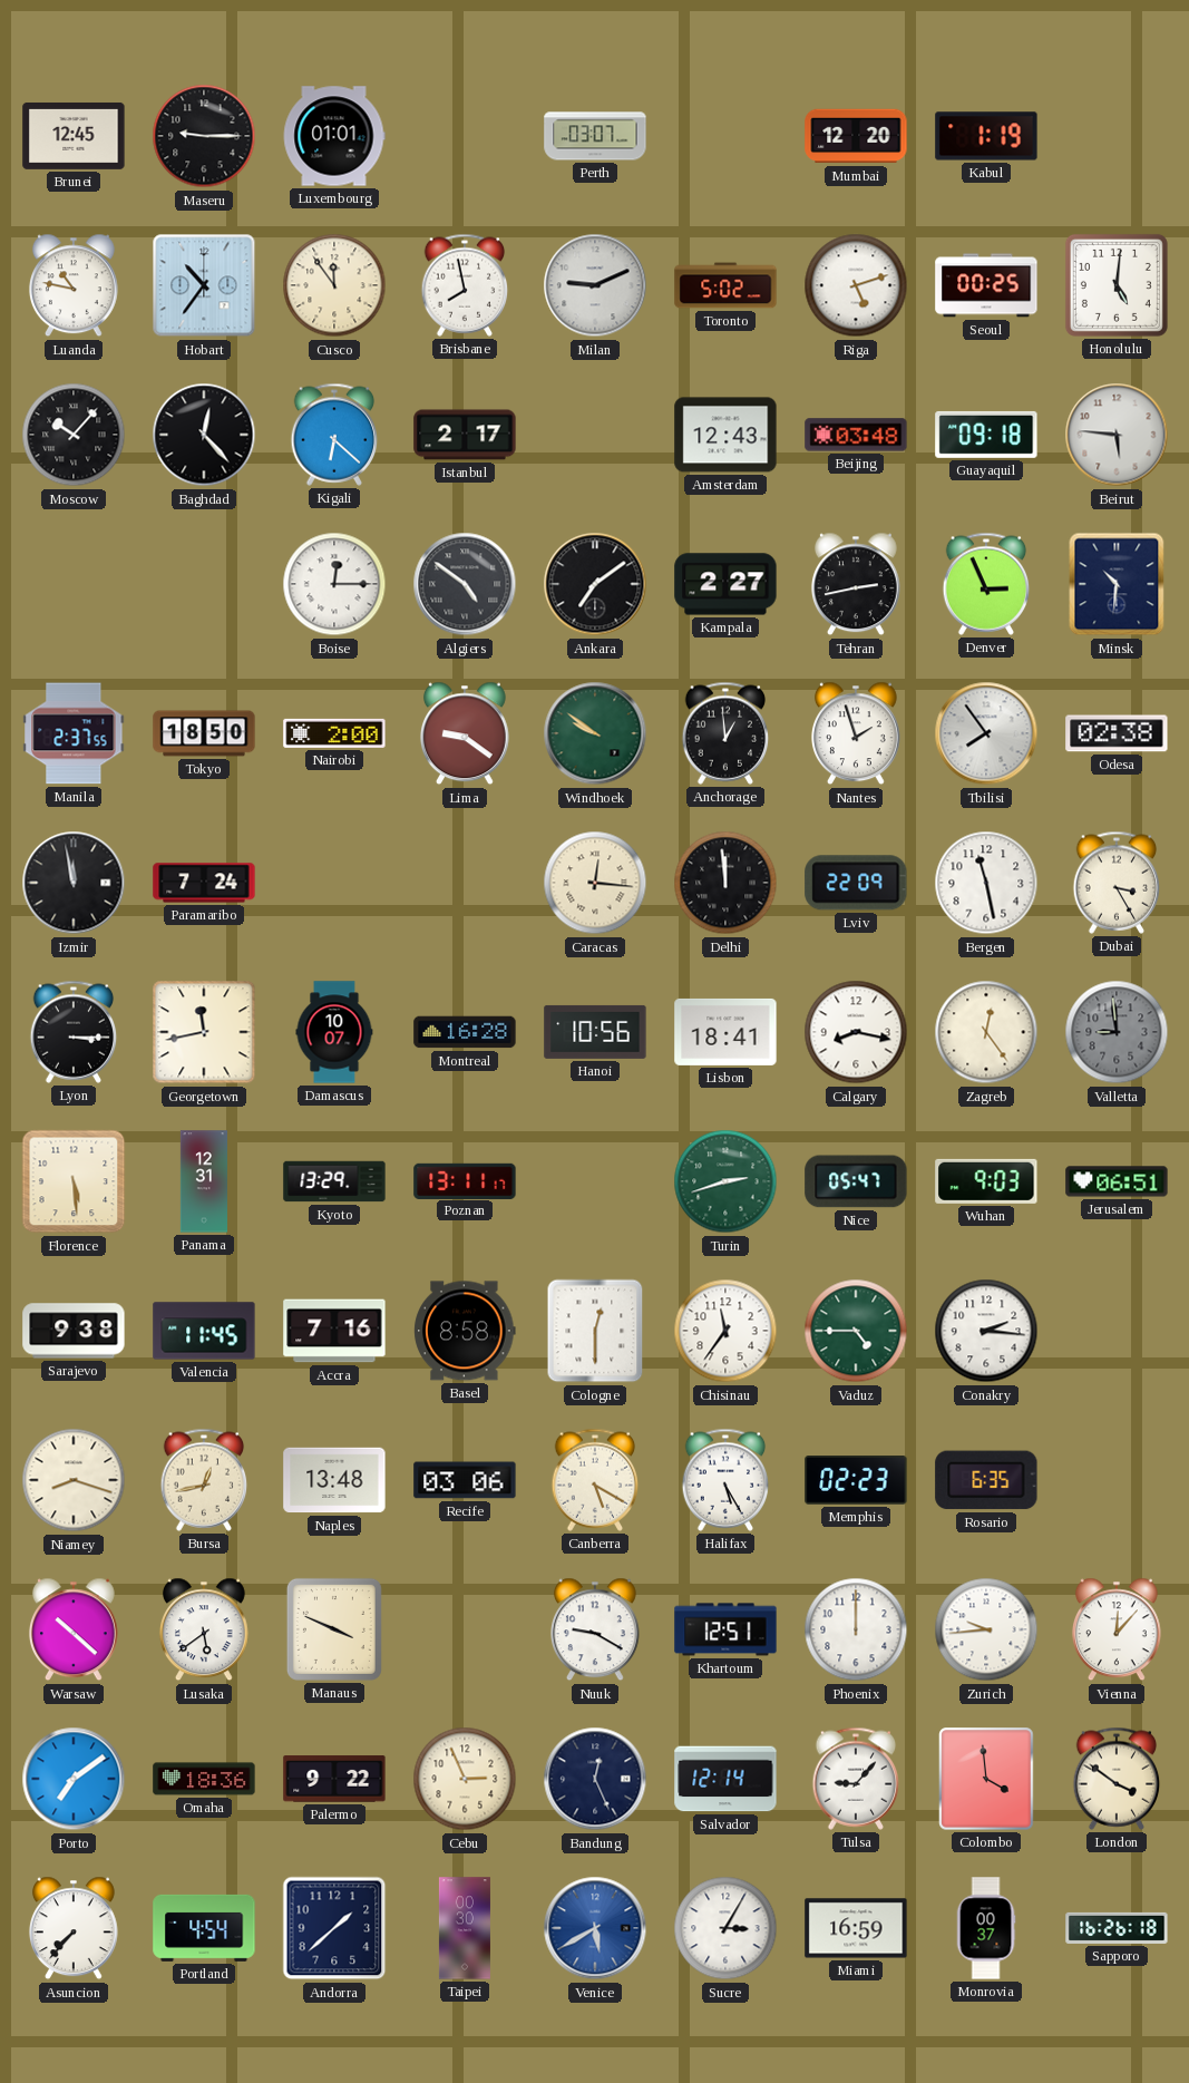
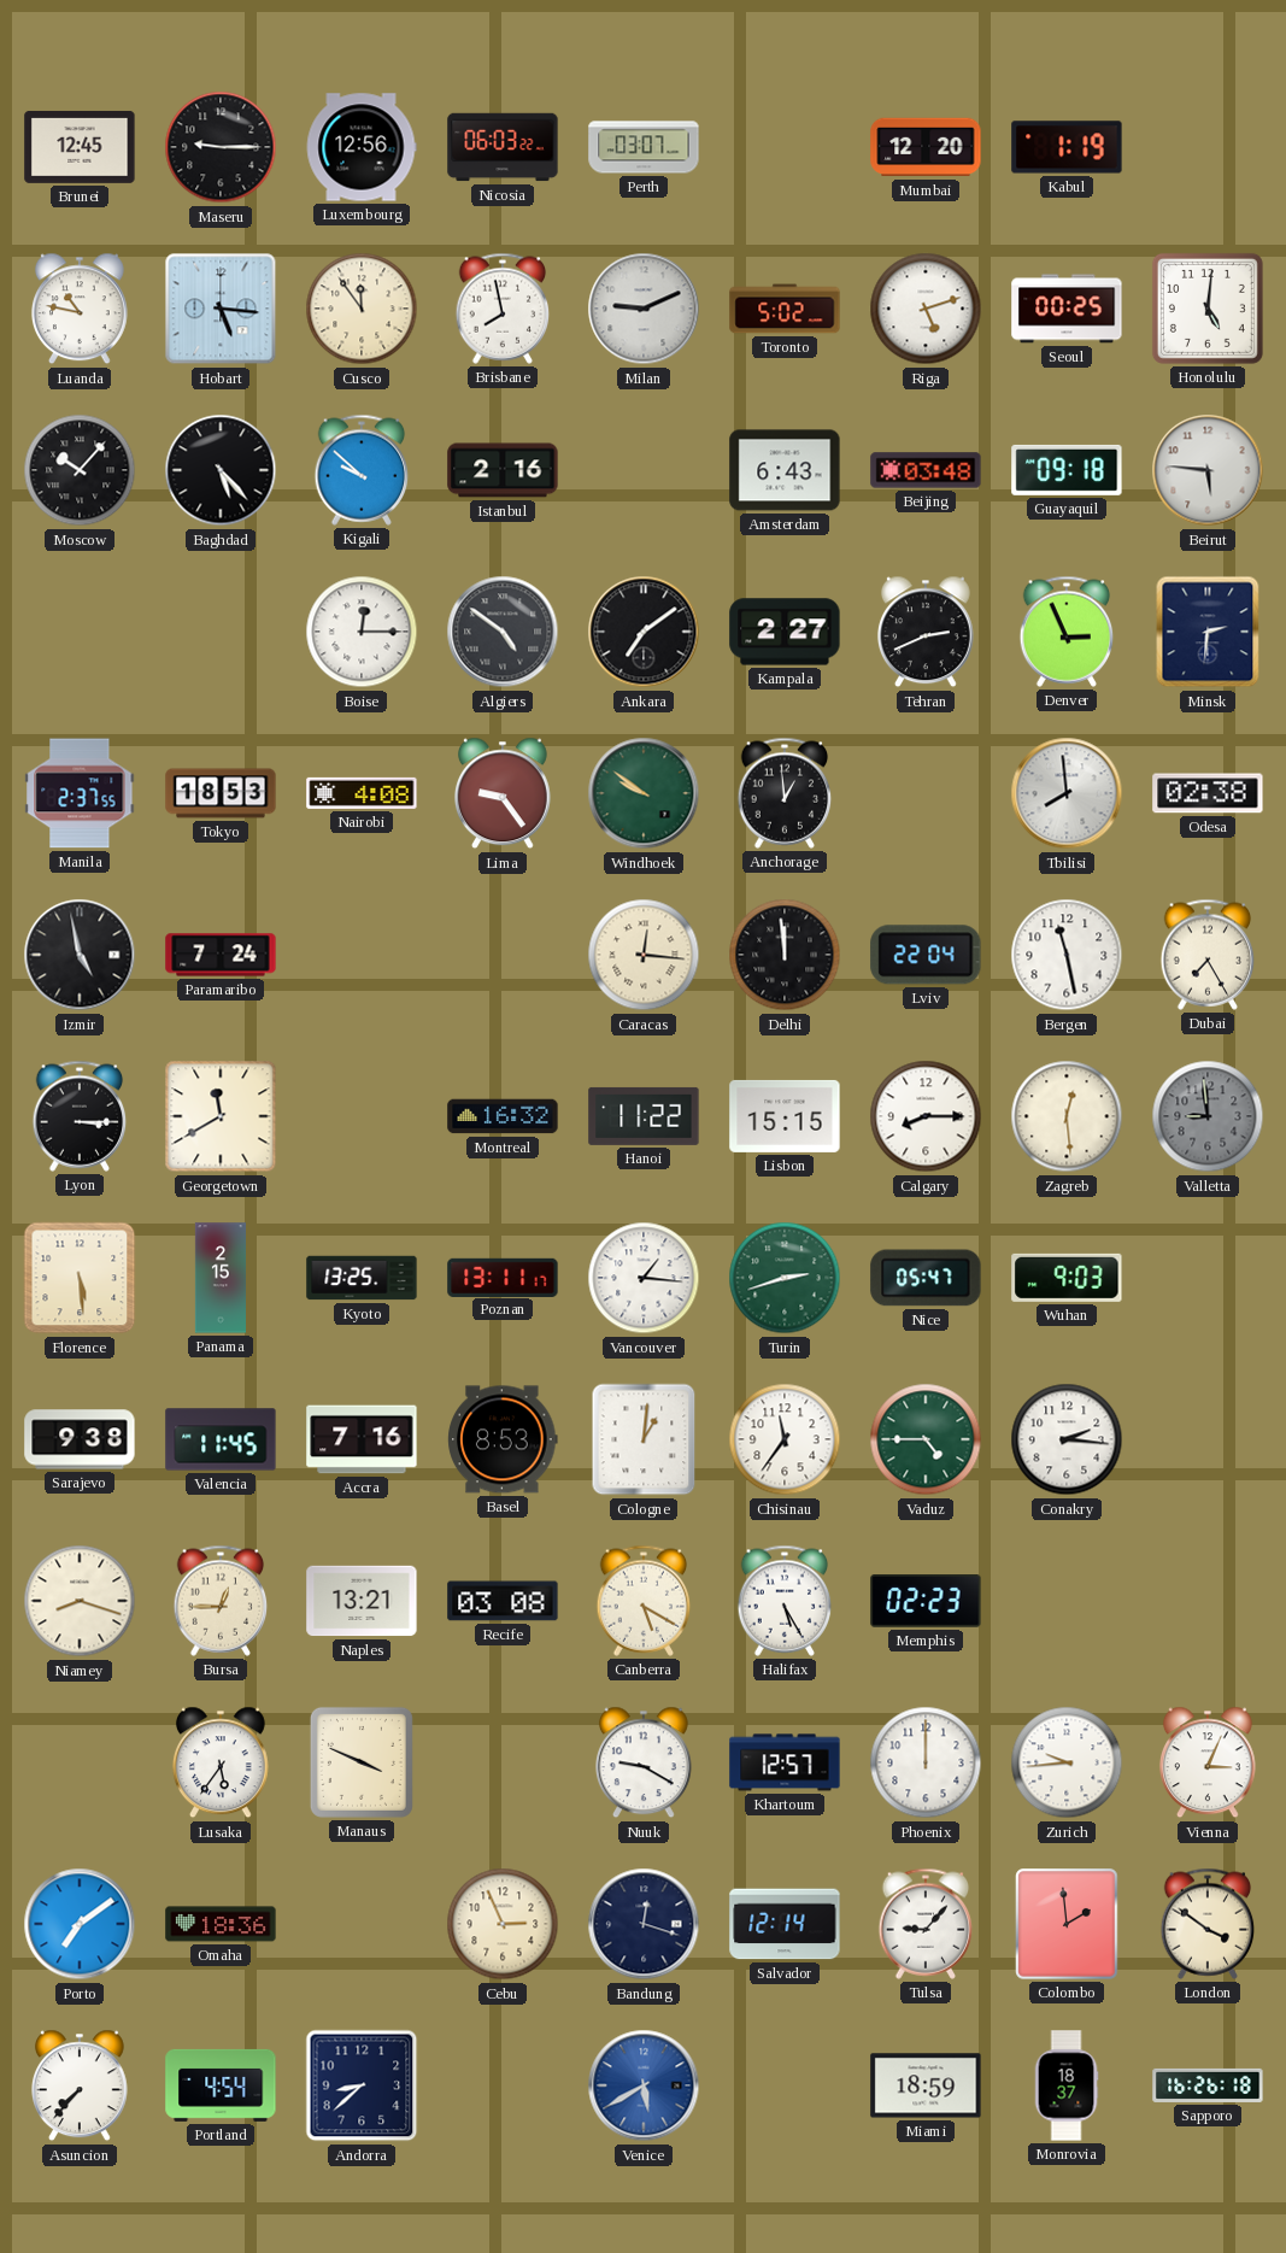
Luxembourg: 01:01 -> 12:56 (362, 147)
Nicosia: none -> 06:03 (503, 147)
Hobart: 10:36 -> 5:16 (221, 309)
Baghdad: 12:23 -> 5:23 (221, 470)
Kigali: 6:22 -> 9:52 (362, 470)
Istanbul: 2:17 -> 2:16 (503, 470)
Amsterdam: 12:43 -> 6:43 (785, 470)
Tehran: 2:43 -> 2:41 (926, 632)
Minsk: 10:31 -> 2:31 (1208, 632)
Tokyo: 18:50 -> 18:53 (221, 793)
Nairobi: 2:00 -> 4:08 (362, 793)
Lima: 9:21 -> 9:24 (503, 793)
Nantes: 1:57 -> none (856, 733)
Tbilisi: 7:54 -> 7:59 (1067, 793)
Izmir: 11:58 -> 4:58 (80, 955)
Lviv: 22:09 -> 22:04 (926, 955)
Dubai: 3:25 -> 7:25 (1208, 955)
Georgetown: 11:43 -> 11:40 (221, 1116)
Damascus: 10:07 -> none (334, 1032)
Montreal: 16:28 -> 16:32 (503, 1116)
Hanoi: 10:56 -> 11:22 (644, 1116)
Lisbon: 18:41 -> 15:15 (785, 1116)
Calgary: 8:17 -> 8:15 (926, 1116)
Zagreb: 12:24 -> 12:29 (1067, 1116)
Panama: 12:31 -> 2:15 (219, 1278)
Kyoto: 13:29 -> 13:25 (362, 1278)
Vancouver: none -> 1:16 (644, 1278)
Jerusalem: 06:51 -> none (1117, 1181)
Basel: 8:58 -> 8:53 (503, 1439)
Cologne: 12:30 -> 1:01 (644, 1439)
Bursa: 12:43 -> 12:45 (221, 1601)
Naples: 13:48 -> 13:21 (362, 1601)
Recife: 03:06 -> 03:08 (503, 1601)
Rosario: 6:35 -> none (986, 1480)
Warsaw: 10:22 -> none (74, 1629)
Lusaka: 5:39 -> 5:36 (221, 1762)
Khartoum: 12:51 -> 12:57 (785, 1762)
Vienna: 12:07 -> 3:04 (1208, 1762)
Palermo: 9:22 -> none (334, 1779)
Bandung: 12:26 -> 12:18 (644, 1924)
Colombo: 3:59 -> 1:59 (1067, 1924)
Andorra: 1:38 -> 8:38 (362, 2085)
Taipei: 00:30 -> none (465, 1928)
Sucre: 3:05 -> none (725, 1928)
Miami: 16:59 -> 18:59 (926, 2085)
Monrovia: 00:37 -> 18:37 (1067, 2085)
